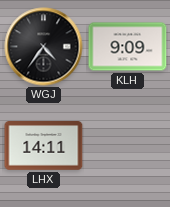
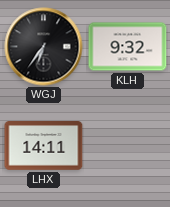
WGJ: 4:36 -> 6:36 (44, 47)
KLH: 9:09 -> 9:32 (128, 47)
